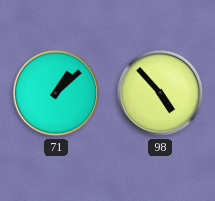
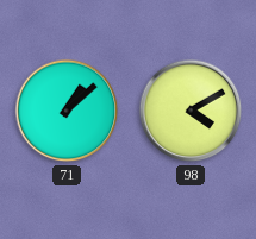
98: 4:53 -> 4:10 (191, 111)
